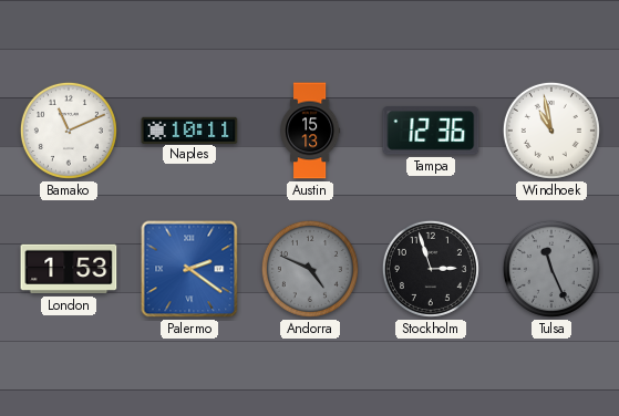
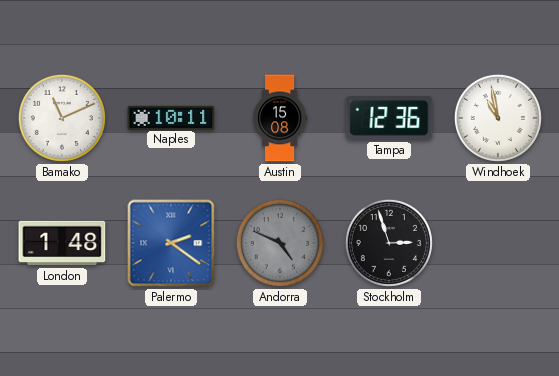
Austin: 15:13 -> 15:08 (280, 118)
London: 1:53 -> 1:48 (62, 243)
Tulsa: 11:26 -> none (551, 269)
